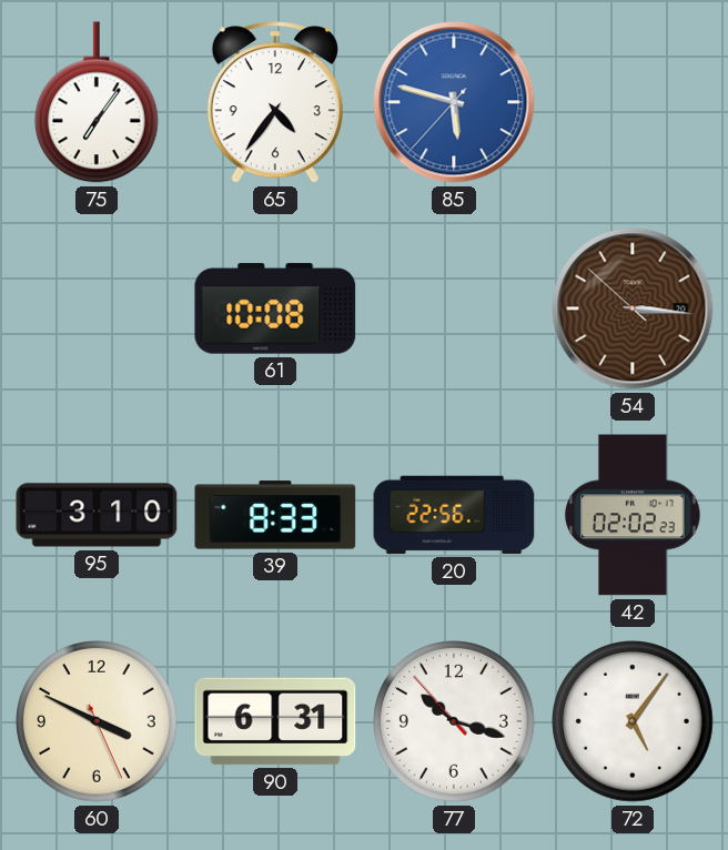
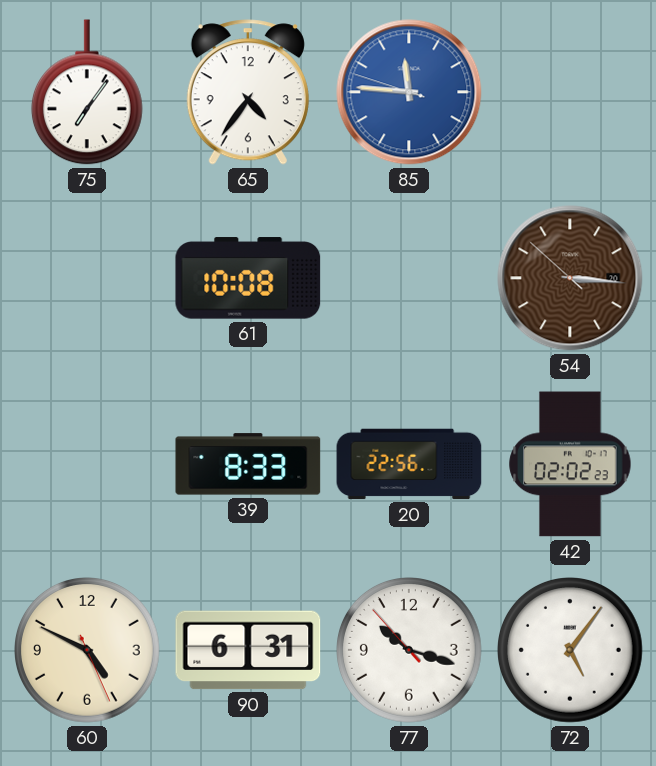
85: 5:47 -> 11:45 (409, 92)
95: 3:10 -> none (97, 515)
60: 3:49 -> 4:49 (88, 651)
